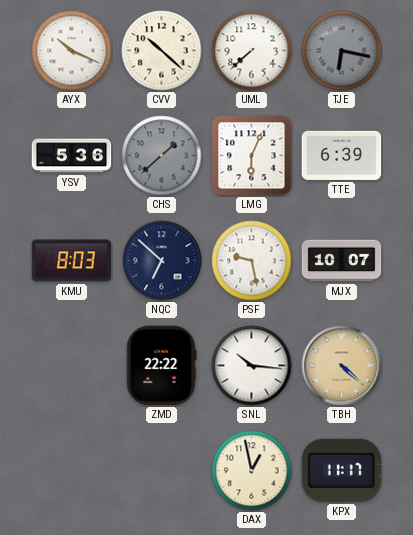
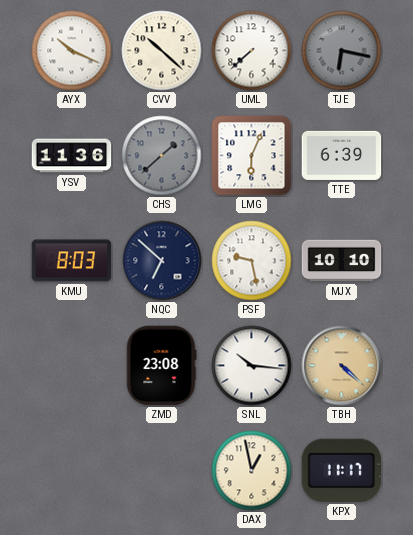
YSV: 5:36 -> 11:36 (72, 156)
MJX: 10:07 -> 10:10 (342, 261)
ZMD: 22:22 -> 23:08 (161, 366)
